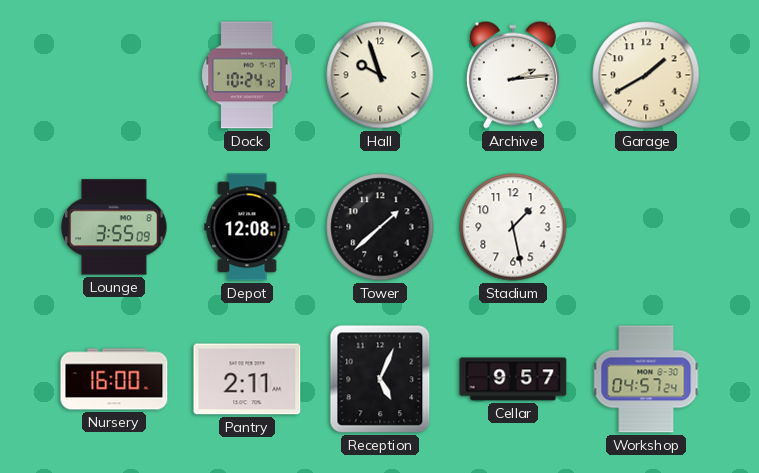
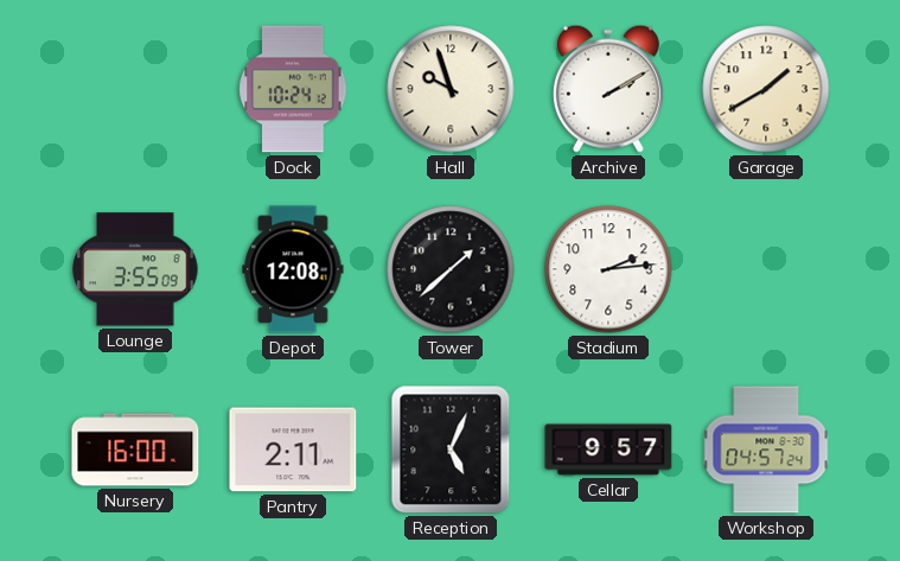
Archive: 2:14 -> 2:10 (608, 89)
Stadium: 1:28 -> 2:14 (608, 269)
